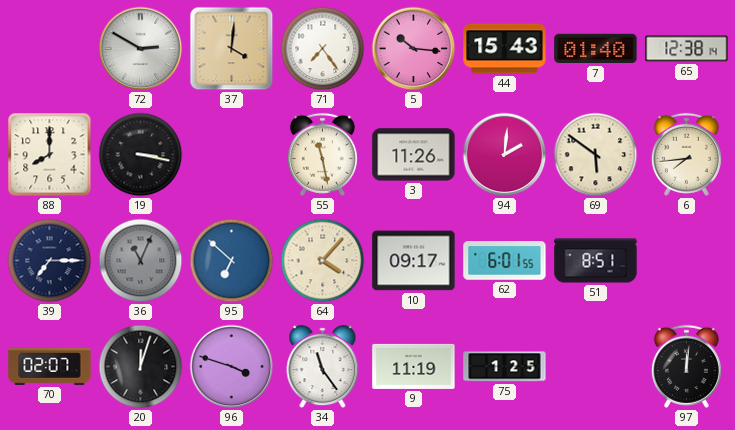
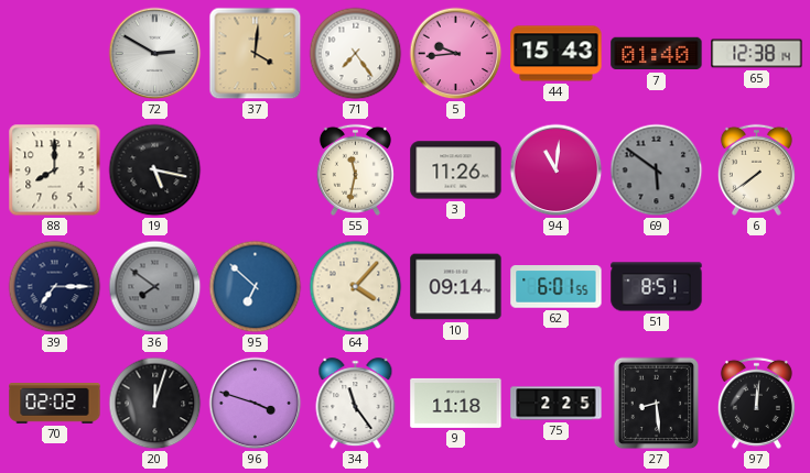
5: 10:16 -> 9:44 (456, 54)
19: 3:17 -> 5:17 (155, 170)
55: 11:28 -> 11:32 (355, 169)
94: 2:01 -> 11:01 (557, 170)
69 dial: cream -> grey (657, 170)
6: 7:44 -> 7:39 (756, 169)
36: 11:04 -> 7:51 (155, 287)
10: 09:17 -> 09:14 (456, 287)
70: 02:07 -> 02:02 (55, 404)
9: 11:19 -> 11:18 (456, 403)
75: 1:25 -> 2:25 (557, 404)
27: none -> 8:29 (657, 404)
